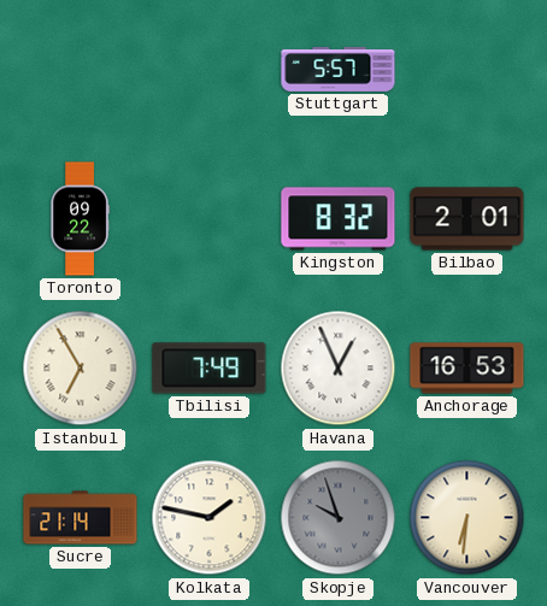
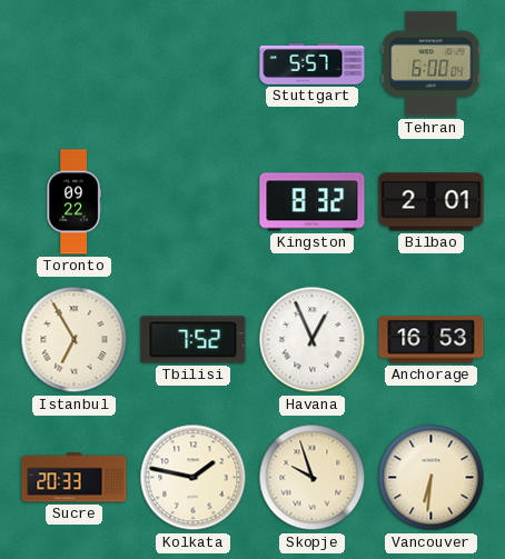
Tehran: none -> 6:00 (432, 64)
Tbilisi: 7:49 -> 7:52 (194, 340)
Sucre: 21:14 -> 20:33 (75, 478)
Skopje dial: grey -> cream (313, 478)
